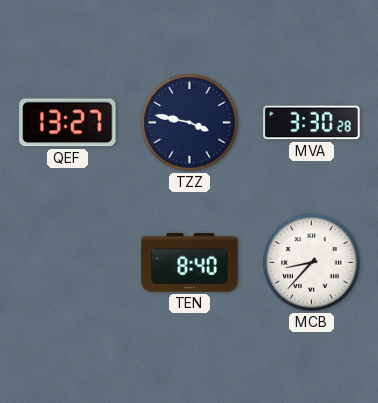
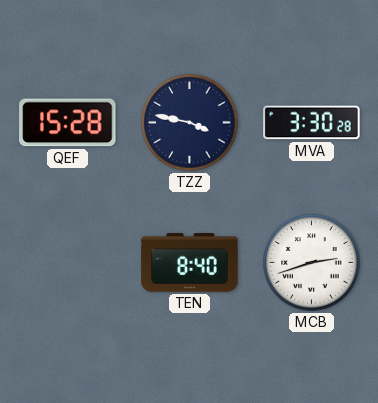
QEF: 13:27 -> 15:28 (68, 123)
MCB: 8:37 -> 2:42 (312, 263)
